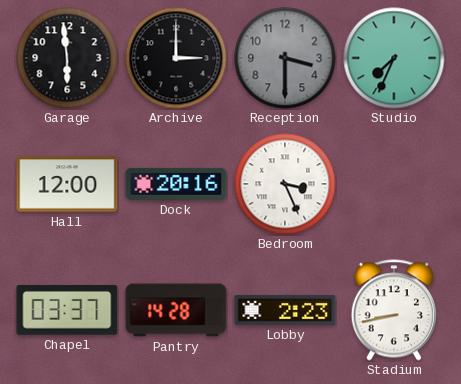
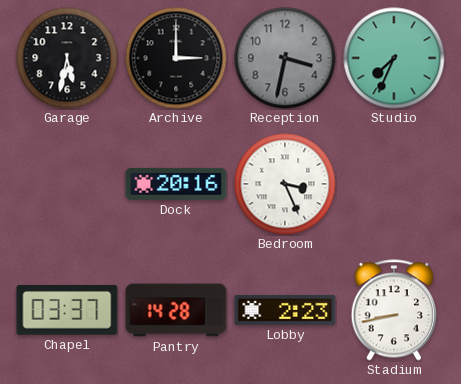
Garage: 5:59 -> 5:32 (67, 58)
Reception: 3:30 -> 3:32 (285, 58)
Hall: 12:00 -> none (67, 184)
